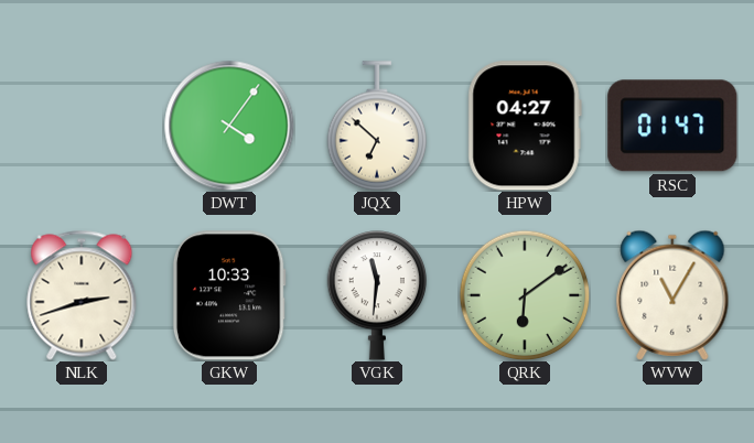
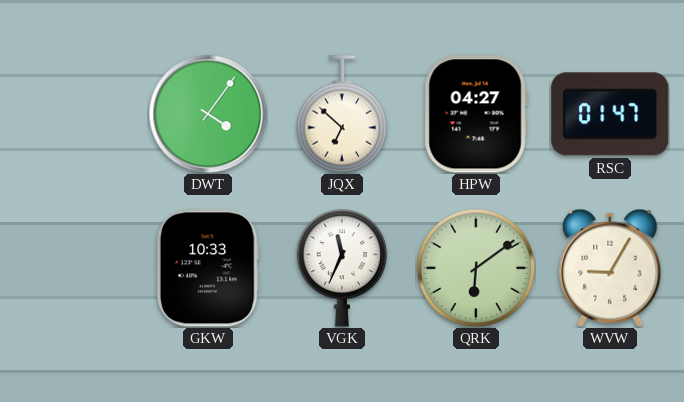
NLK: 2:42 -> none (82, 295)
VGK: 11:31 -> 11:34 (342, 268)
WVW: 11:05 -> 9:05 (610, 268)
